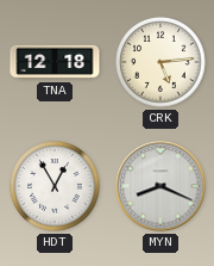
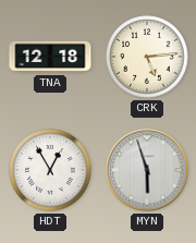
MYN: 8:19 -> 5:57 (147, 170)
